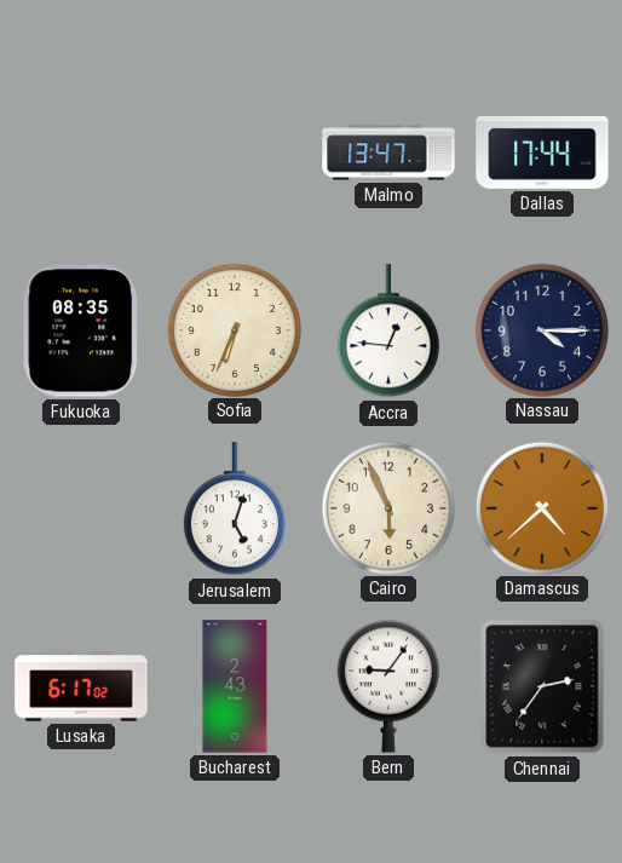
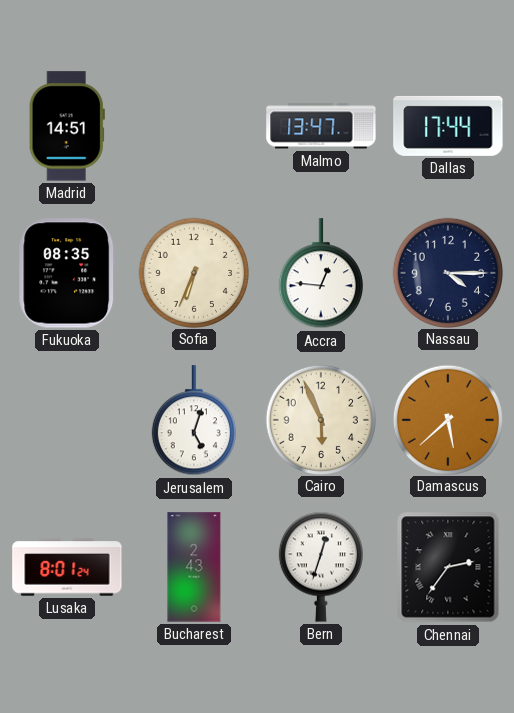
Madrid: none -> 14:51 (67, 126)
Damascus: 4:38 -> 5:38 (447, 419)
Lusaka: 6:17 -> 8:01 (67, 567)
Bern: 9:06 -> 12:33 (321, 567)
